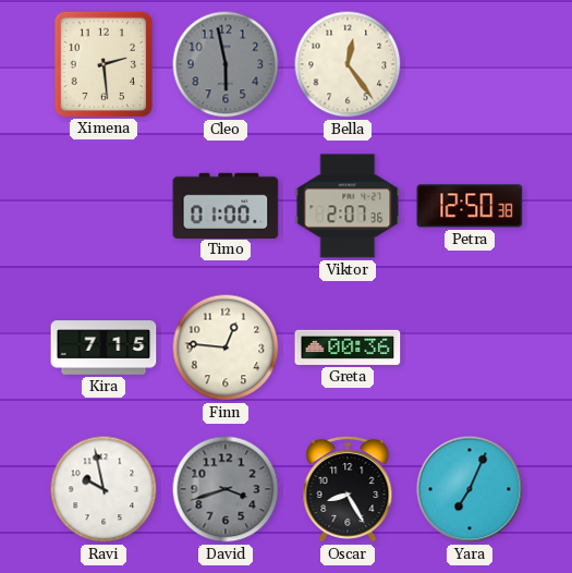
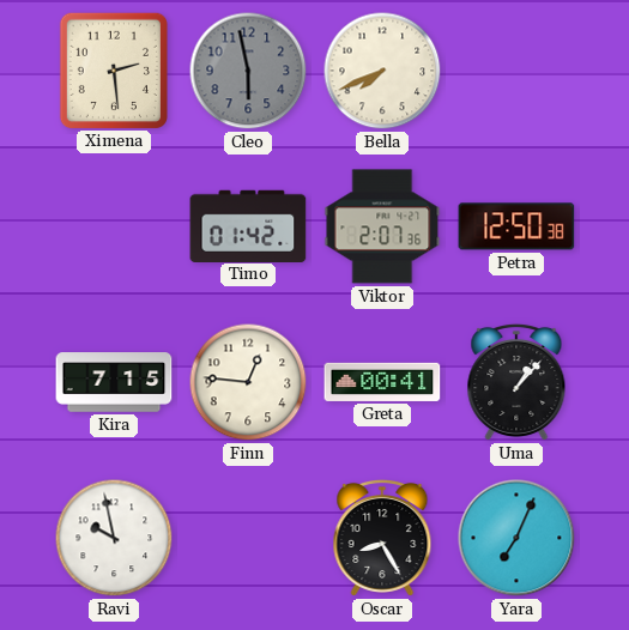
Bella: 12:24 -> 7:41 (382, 71)
Timo: 01:00 -> 01:42 (248, 225)
Greta: 00:36 -> 00:41 (382, 382)
Uma: none -> 1:07 (516, 382)
David: 3:42 -> none (226, 489)
